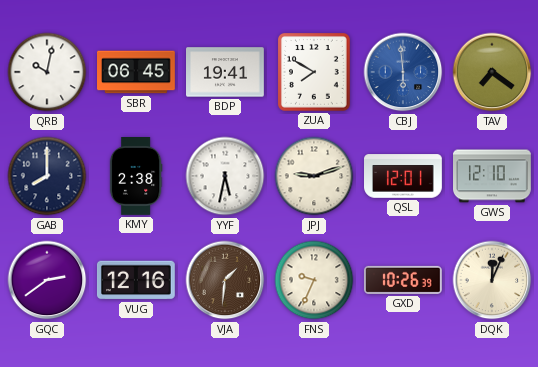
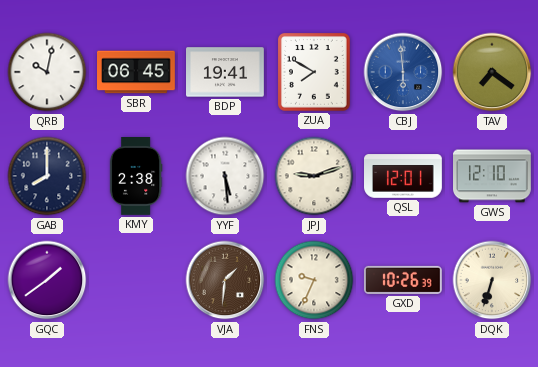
YYF: 5:32 -> 5:29 (225, 176)
GQC: 2:39 -> 1:39 (47, 280)
VUG: 12:16 -> none (136, 280)
DQK: 12:04 -> 6:33 (492, 280)
